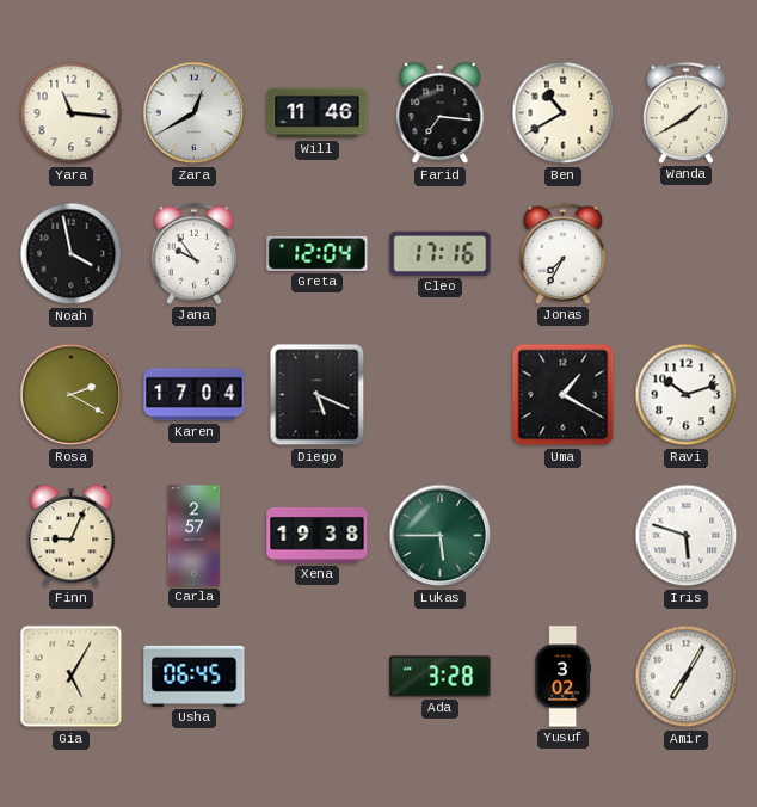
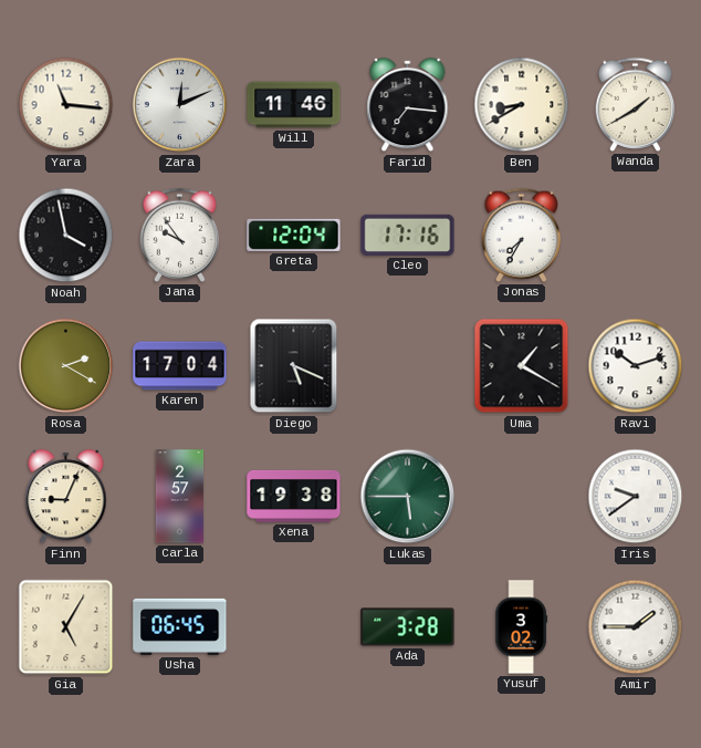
Zara: 12:40 -> 12:11 (180, 105)
Ben: 10:40 -> 8:40 (522, 105)
Iris: 5:48 -> 9:39 (636, 497)
Amir: 7:05 -> 1:45 (636, 627)
